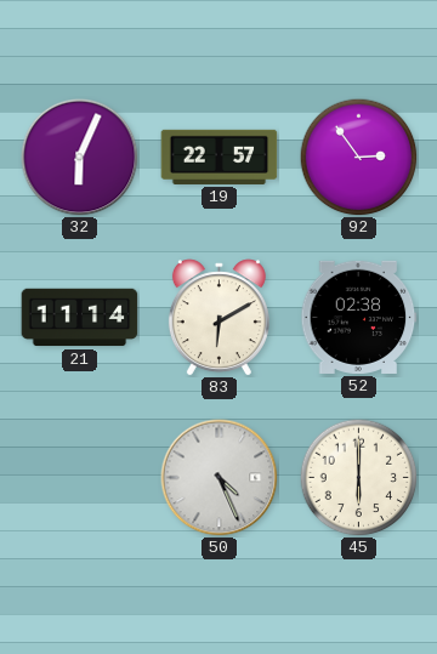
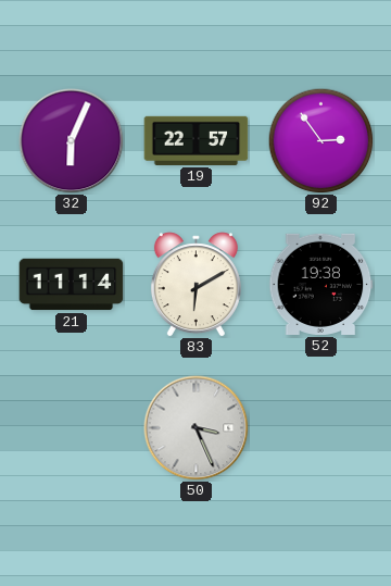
52: 02:38 -> 19:38 (321, 284)
50: 4:26 -> 3:26 (197, 428)
45: 6:00 -> none (358, 477)
